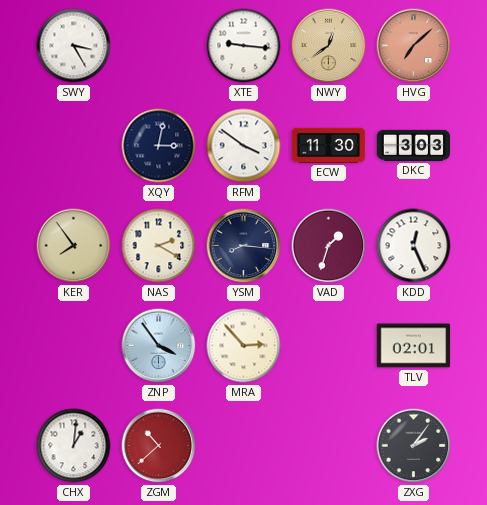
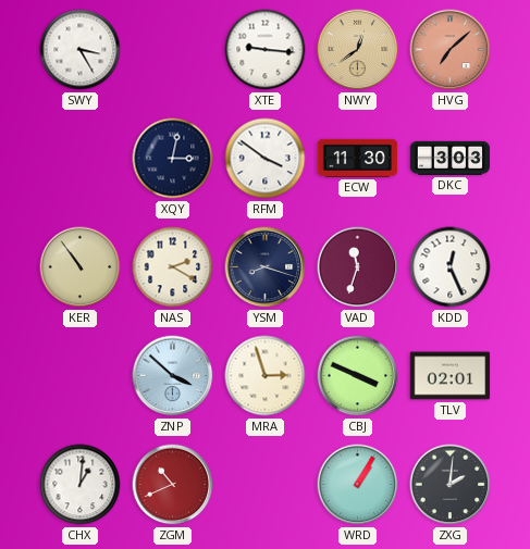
KER: 7:54 -> 10:54 (81, 267)
YSM: 8:16 -> 8:18 (266, 267)
VAD: 1:33 -> 11:33 (358, 267)
ZNP: 3:54 -> 3:52 (173, 376)
MRA: 2:53 -> 2:57 (266, 376)
CBJ: none -> 3:49 (358, 376)
ZGM: 10:38 -> 10:41 (173, 485)
WRD: none -> 1:05 (358, 485)
ZXG: 2:06 -> 2:01 (451, 485)
